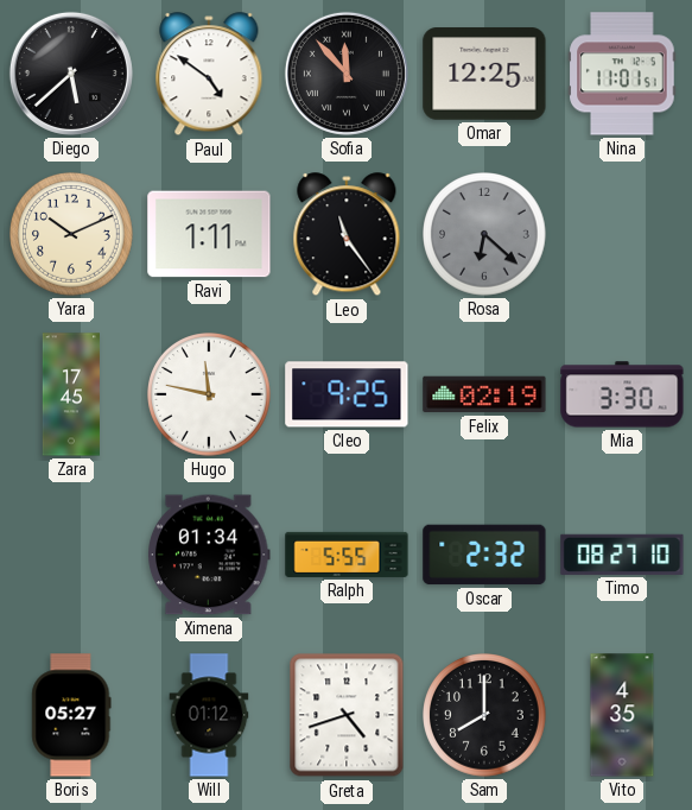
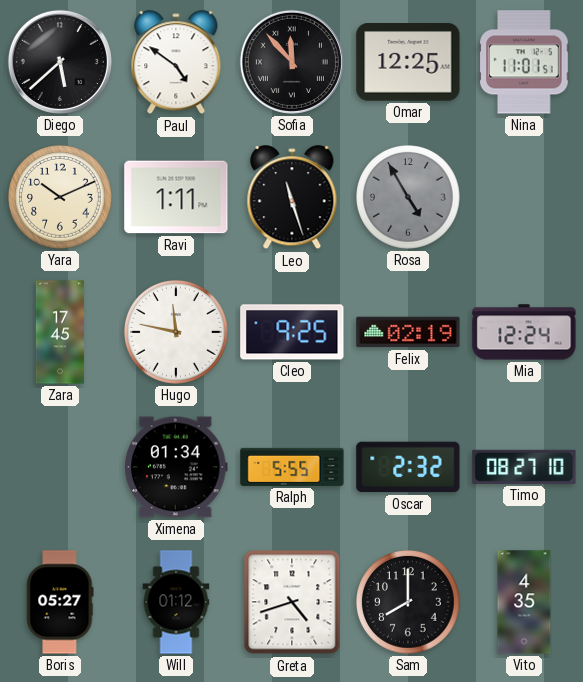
Leo: 11:24 -> 11:27 (292, 198)
Rosa: 6:22 -> 4:55 (408, 197)
Mia: 3:30 -> 12:24 (524, 332)
